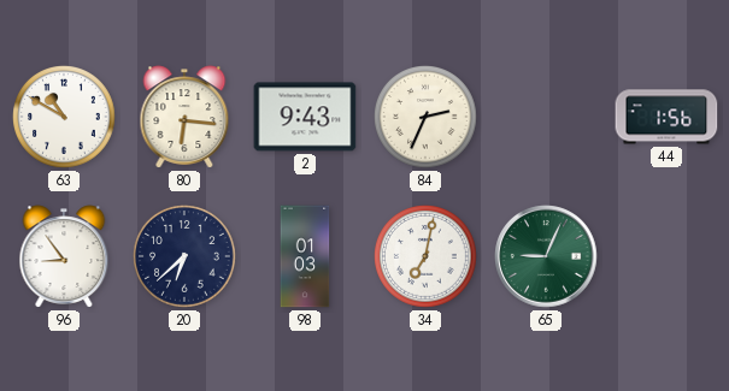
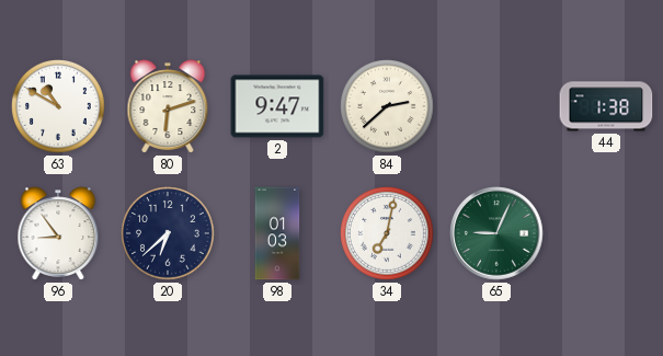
80: 6:16 -> 6:12 (168, 106)
2: 9:43 -> 9:47 (277, 106)
84: 2:34 -> 2:38 (388, 107)
44: 1:56 -> 1:38 (606, 106)
